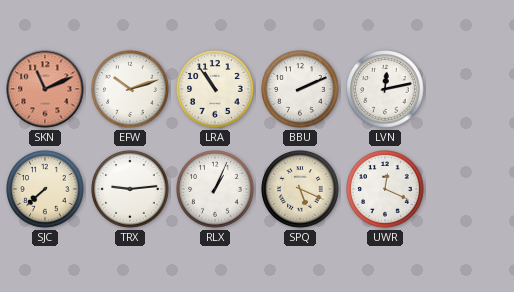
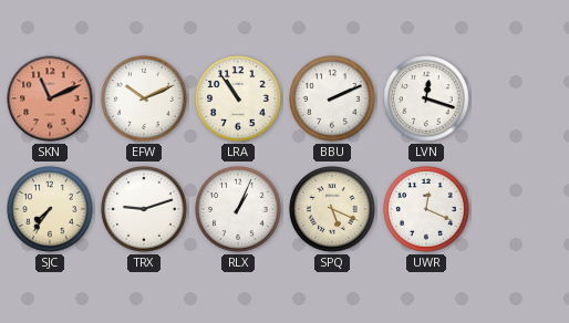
EFW: 10:12 -> 10:11 (144, 98)
LVN: 12:13 -> 12:18 (426, 98)
SJC: 7:38 -> 7:36 (50, 209)
TRX: 9:14 -> 9:12 (144, 209)
